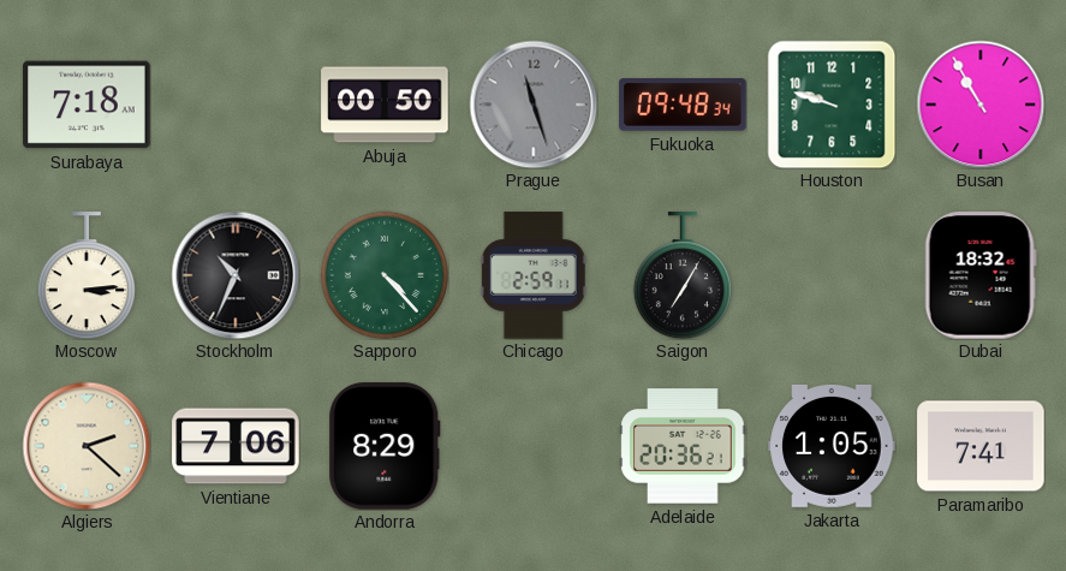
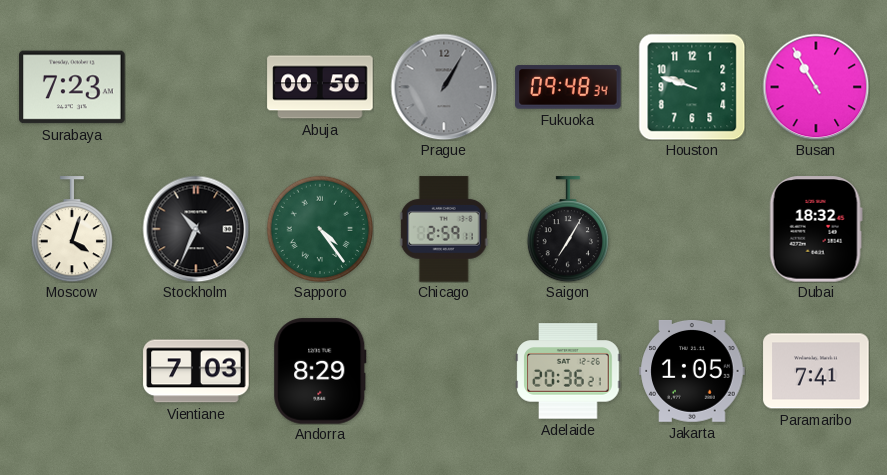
Surabaya: 7:18 -> 7:23 (72, 87)
Prague: 11:27 -> 1:05 (444, 87)
Moscow: 3:14 -> 4:03 (72, 229)
Sapporo: 4:23 -> 4:24 (319, 228)
Algiers: 2:22 -> none (87, 446)
Vientiane: 7:06 -> 7:03 (196, 371)
